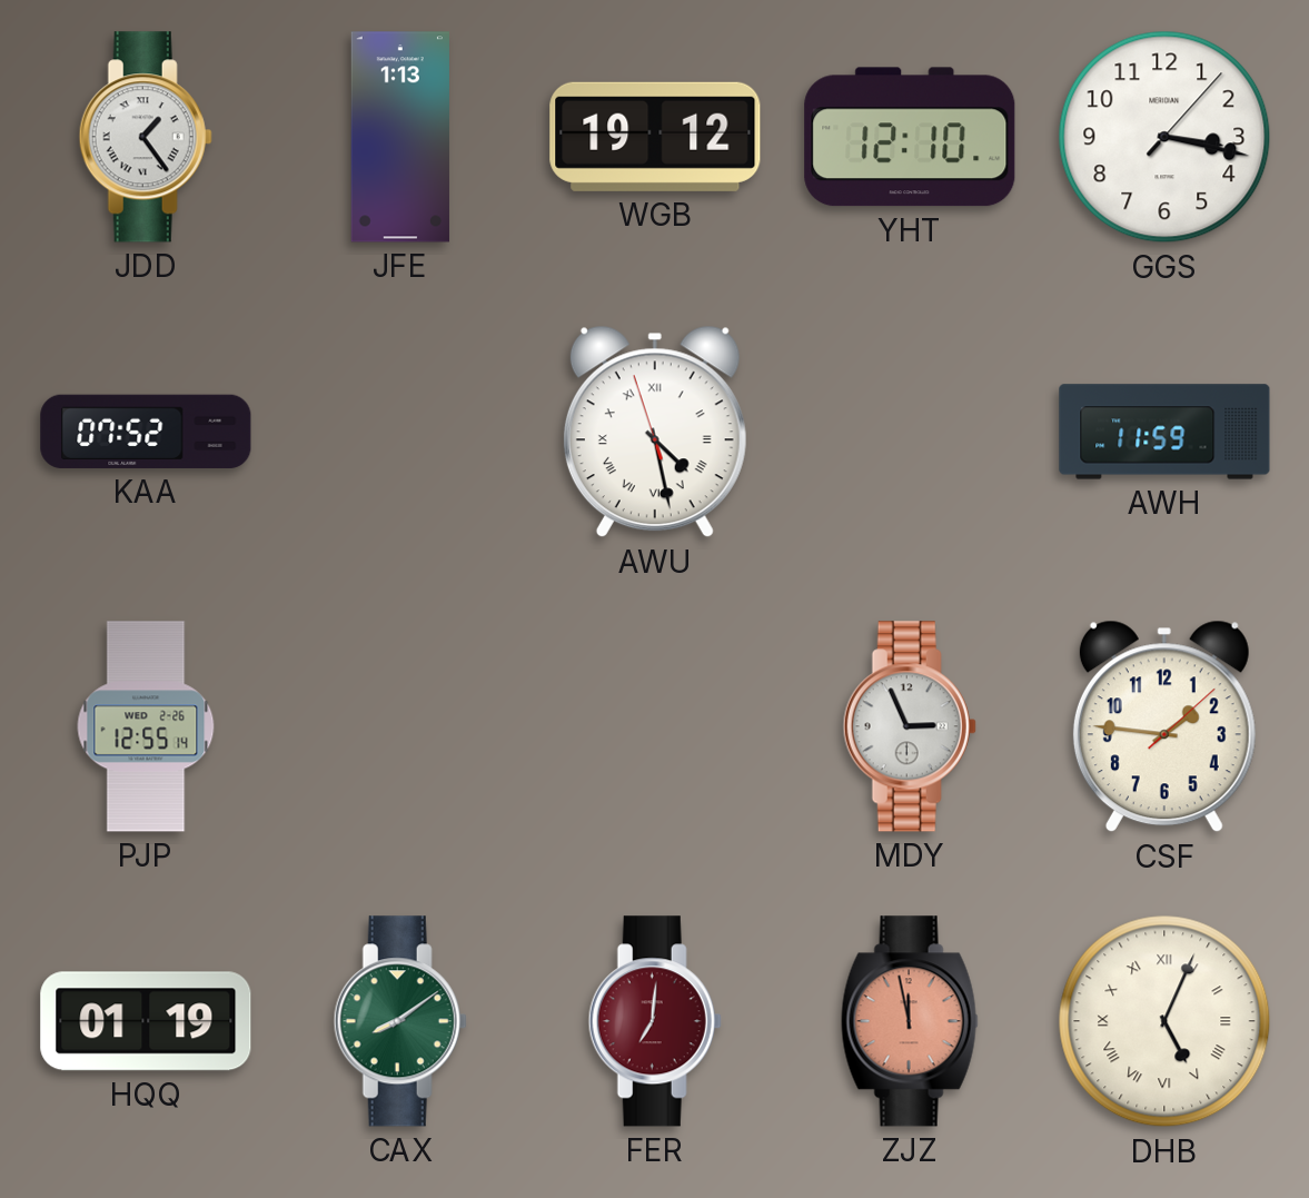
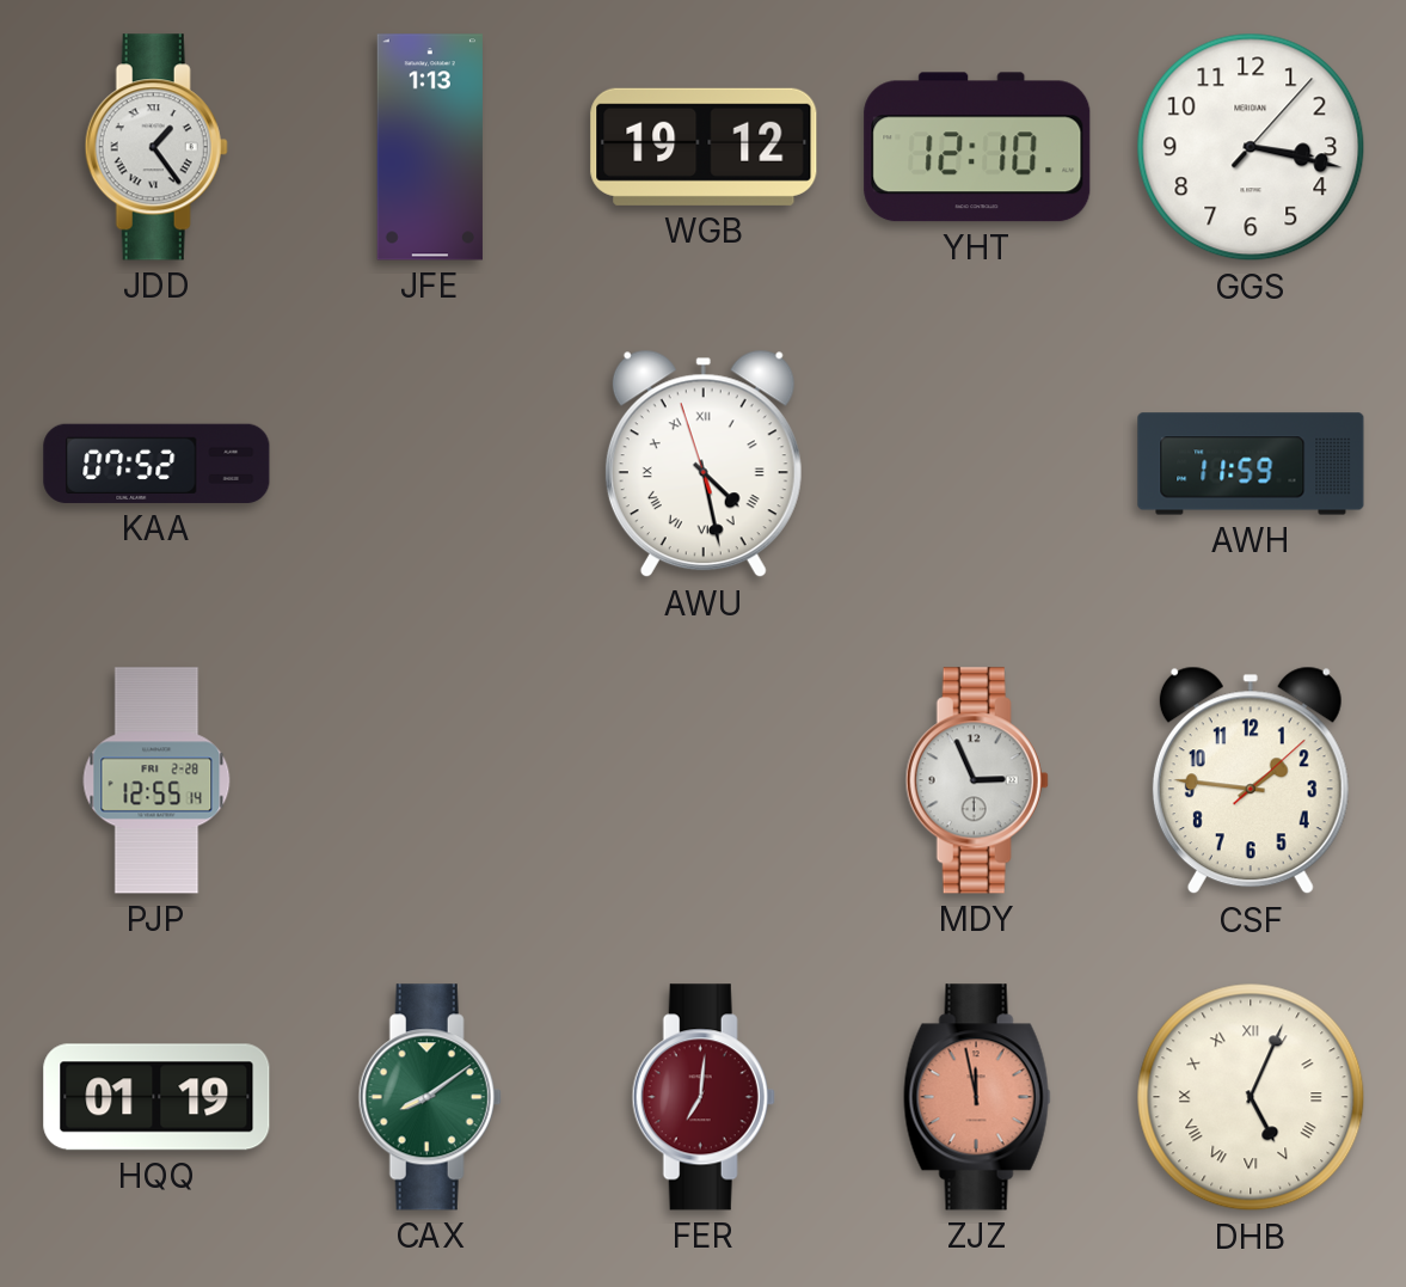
PJP date: WED 2-26 -> FRI 2-28 (156, 780)
